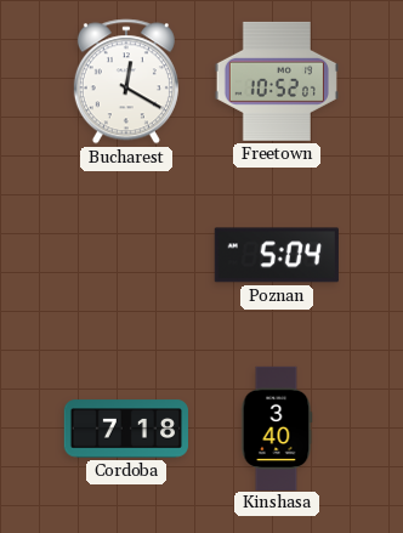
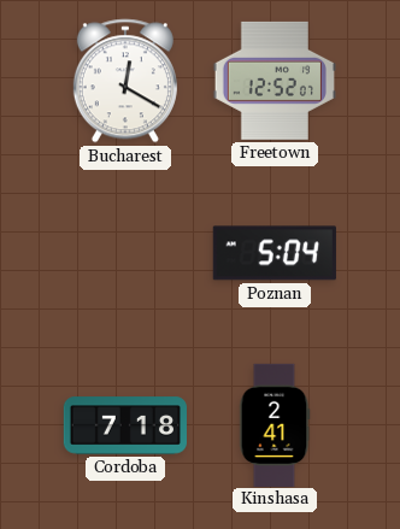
Freetown: 10:52 -> 12:52 (275, 81)
Kinshasa: 3:40 -> 2:41 (275, 424)
